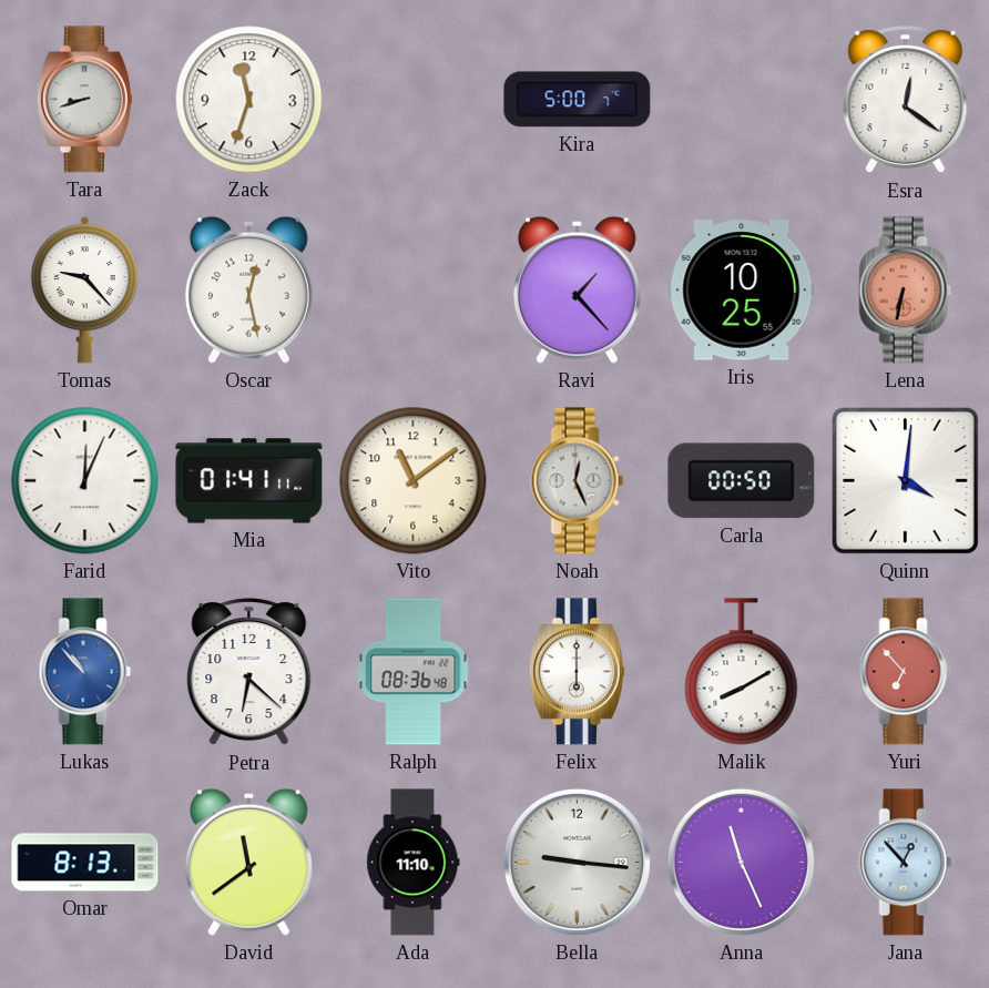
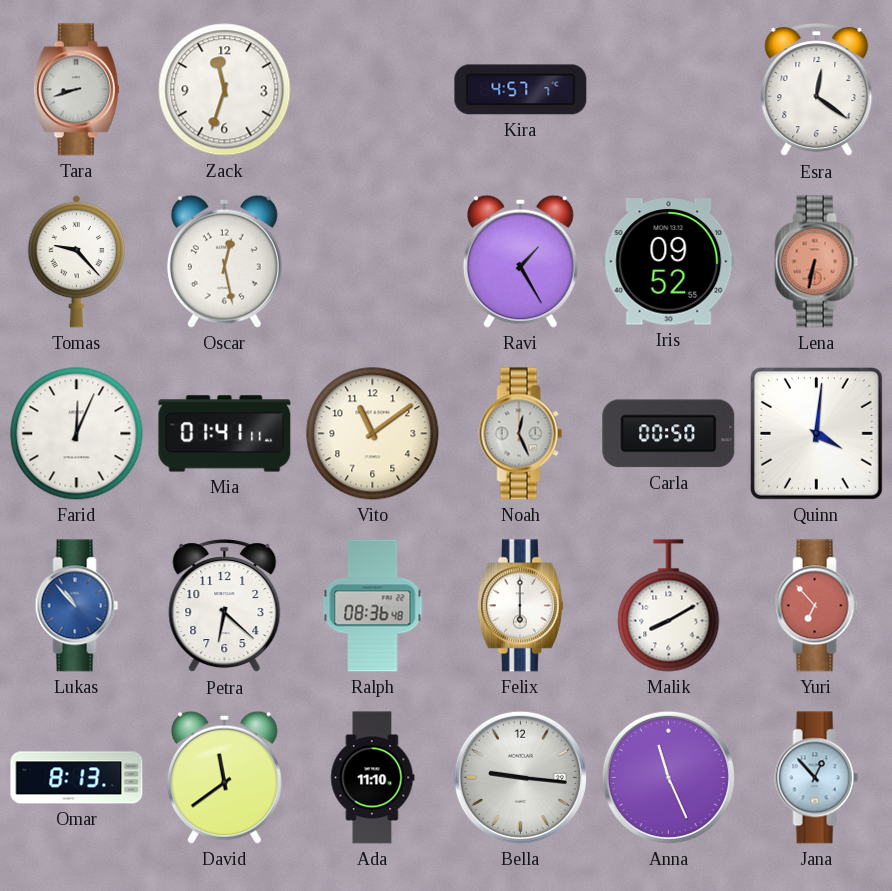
Kira: 5:00 -> 4:57 (521, 90)
Ravi: 1:23 -> 1:25 (520, 261)
Iris: 10:25 -> 09:52 (669, 262)
